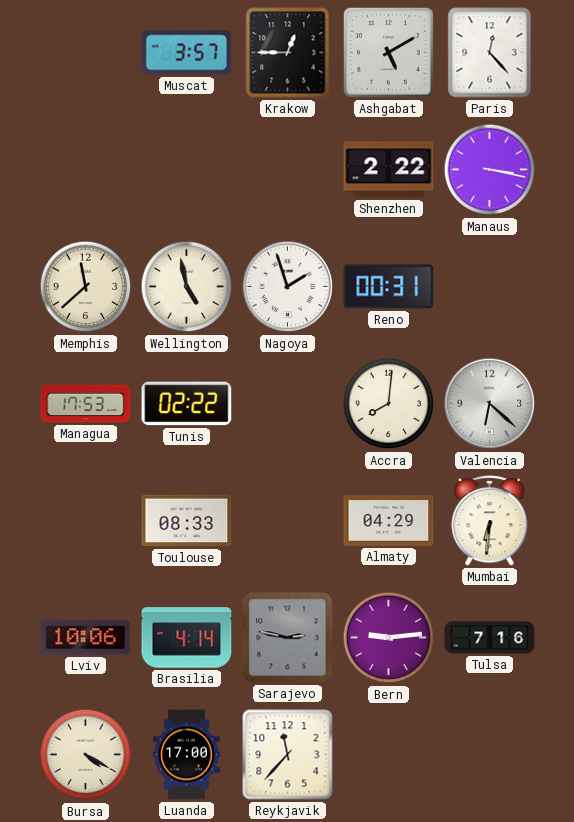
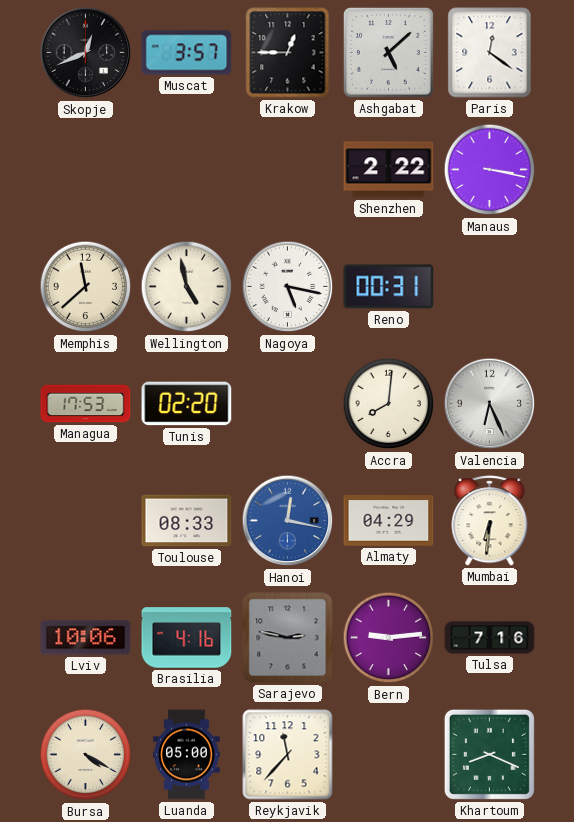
Skopje: none -> 12:41 (86, 53)
Ashgabat: 5:10 -> 5:08 (388, 52)
Paris: 12:23 -> 12:21 (490, 53)
Nagoya: 1:57 -> 5:17 (288, 287)
Tunis: 02:22 -> 02:20 (187, 404)
Valencia: 6:22 -> 6:26 (490, 404)
Hanoi: none -> 12:17 (288, 521)
Brasilia: 4:14 -> 4:16 (187, 638)
Luanda: 17:00 -> 05:00 (187, 755)
Khartoum: none -> 8:19 (489, 754)
